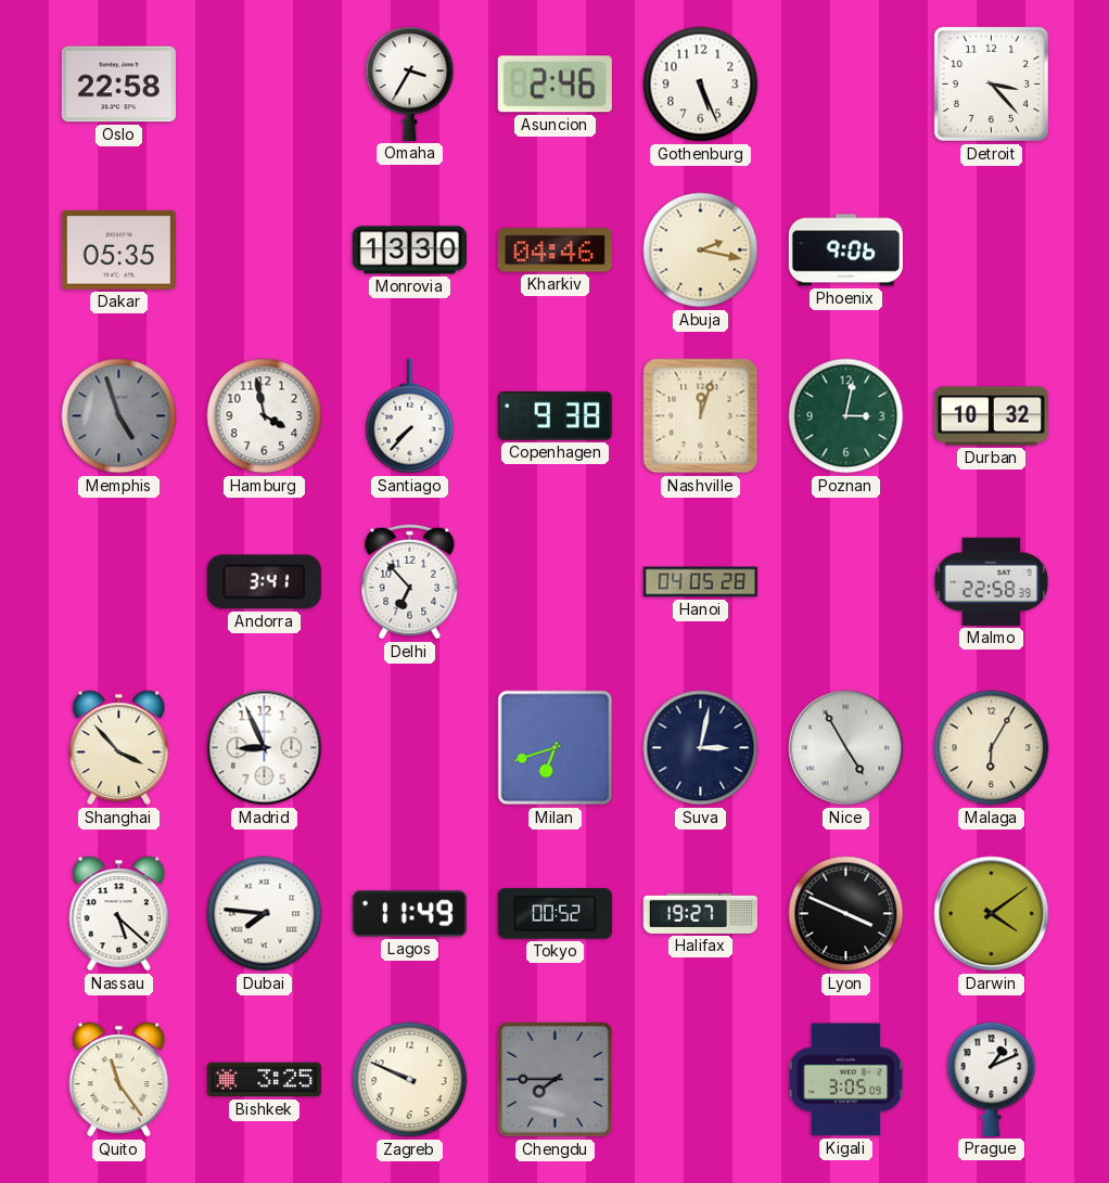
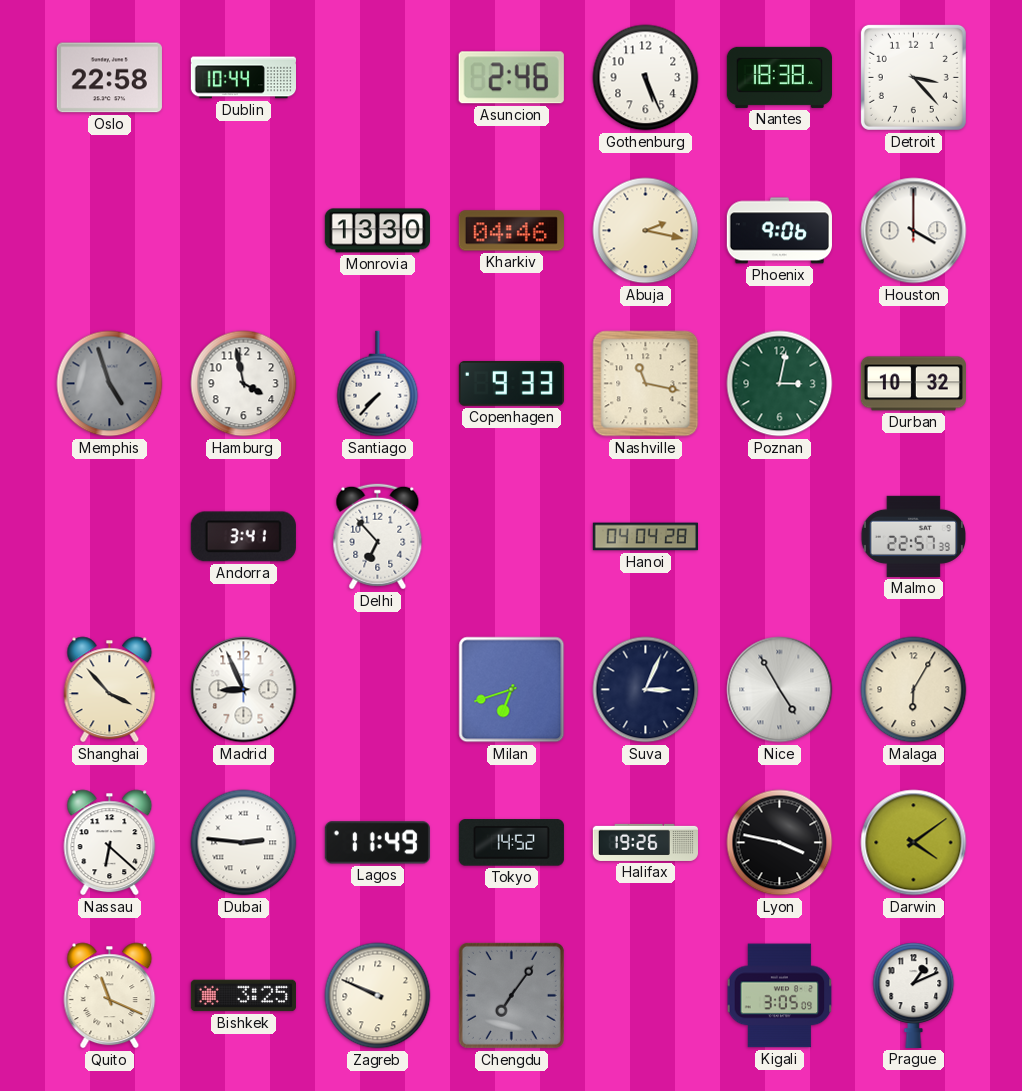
Dublin: none -> 10:44 (243, 78)
Omaha: 3:35 -> none (410, 83)
Nantes: none -> 18:38 (779, 77)
Dakar: 05:35 -> none (118, 250)
Houston: none -> 4:00 (914, 231)
Copenhagen: 9:38 -> 9:33 (511, 384)
Nashville: 12:03 -> 11:17 (646, 384)
Hanoi: 04:05 -> 04:04 (645, 537)
Malmo: 22:58 -> 22:57 (913, 536)
Suva: 3:02 -> 3:04 (646, 690)
Nassau: 5:22 -> 6:22 (110, 843)
Dubai: 7:46 -> 2:46 (244, 843)
Tokyo: 00:52 -> 14:52 (511, 843)
Halifax: 19:27 -> 19:26 (645, 842)
Lyon: 3:49 -> 3:47 (780, 843)
Quito: 11:24 -> 11:19 (110, 996)
Chengdu: 7:45 -> 7:06 (511, 995)
